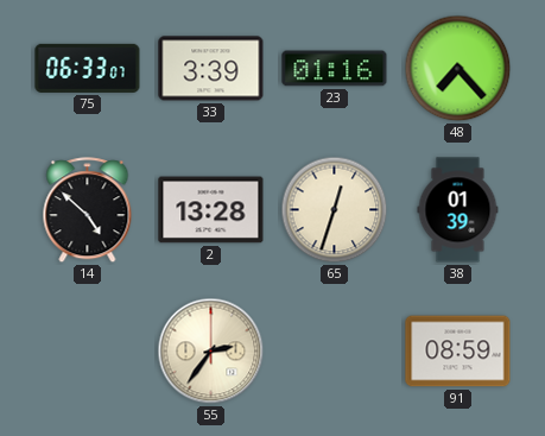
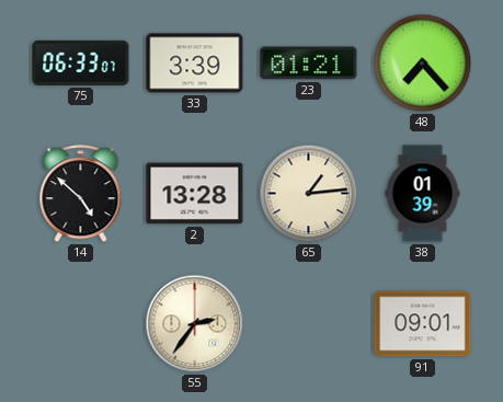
23: 01:16 -> 01:21 (309, 64)
65: 12:33 -> 1:14 (309, 194)
91: 08:59 -> 09:01 (423, 324)
